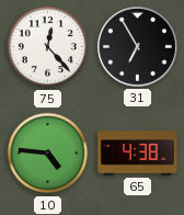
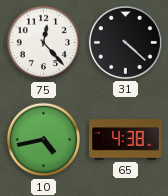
31: 6:55 -> 4:22 (125, 42)
10: 4:46 -> 4:43 (44, 140)
